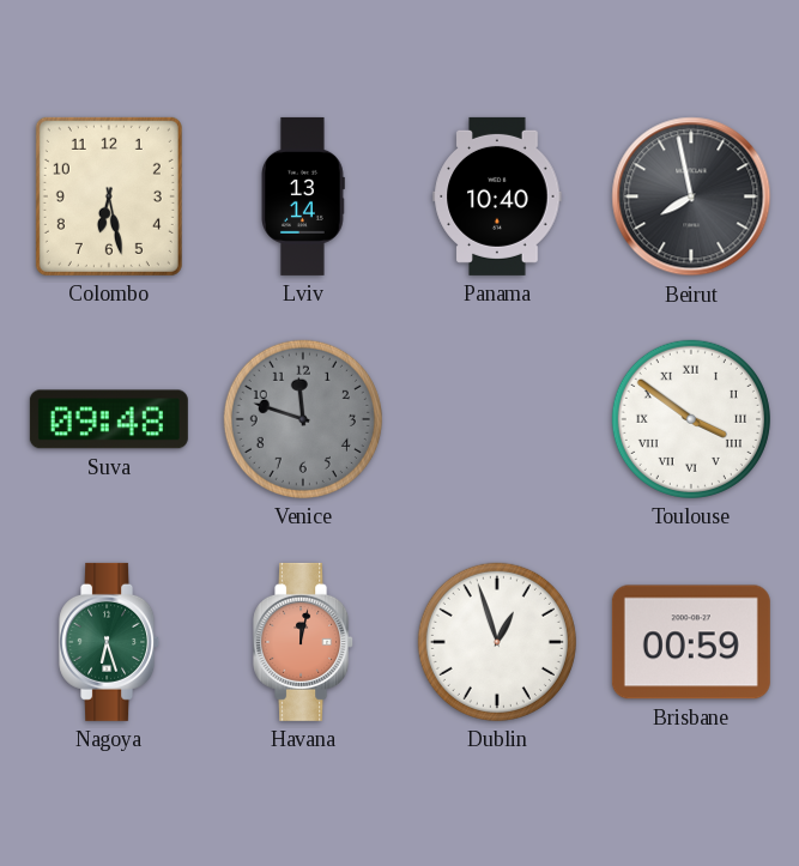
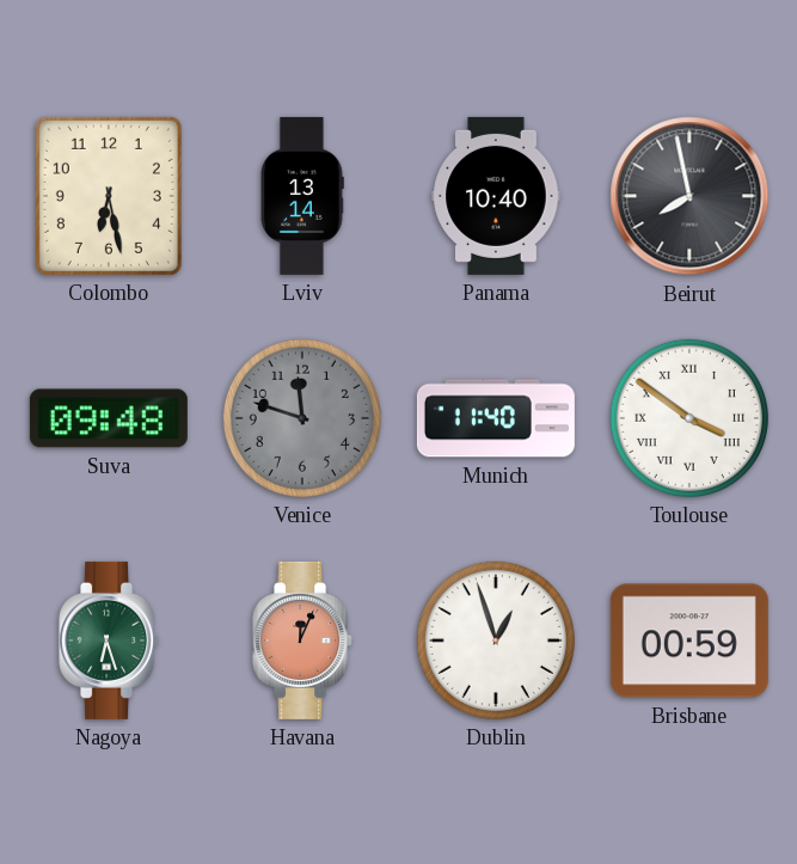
Munich: none -> 11:40 (496, 418)
Havana: 12:02 -> 12:04 (304, 641)
